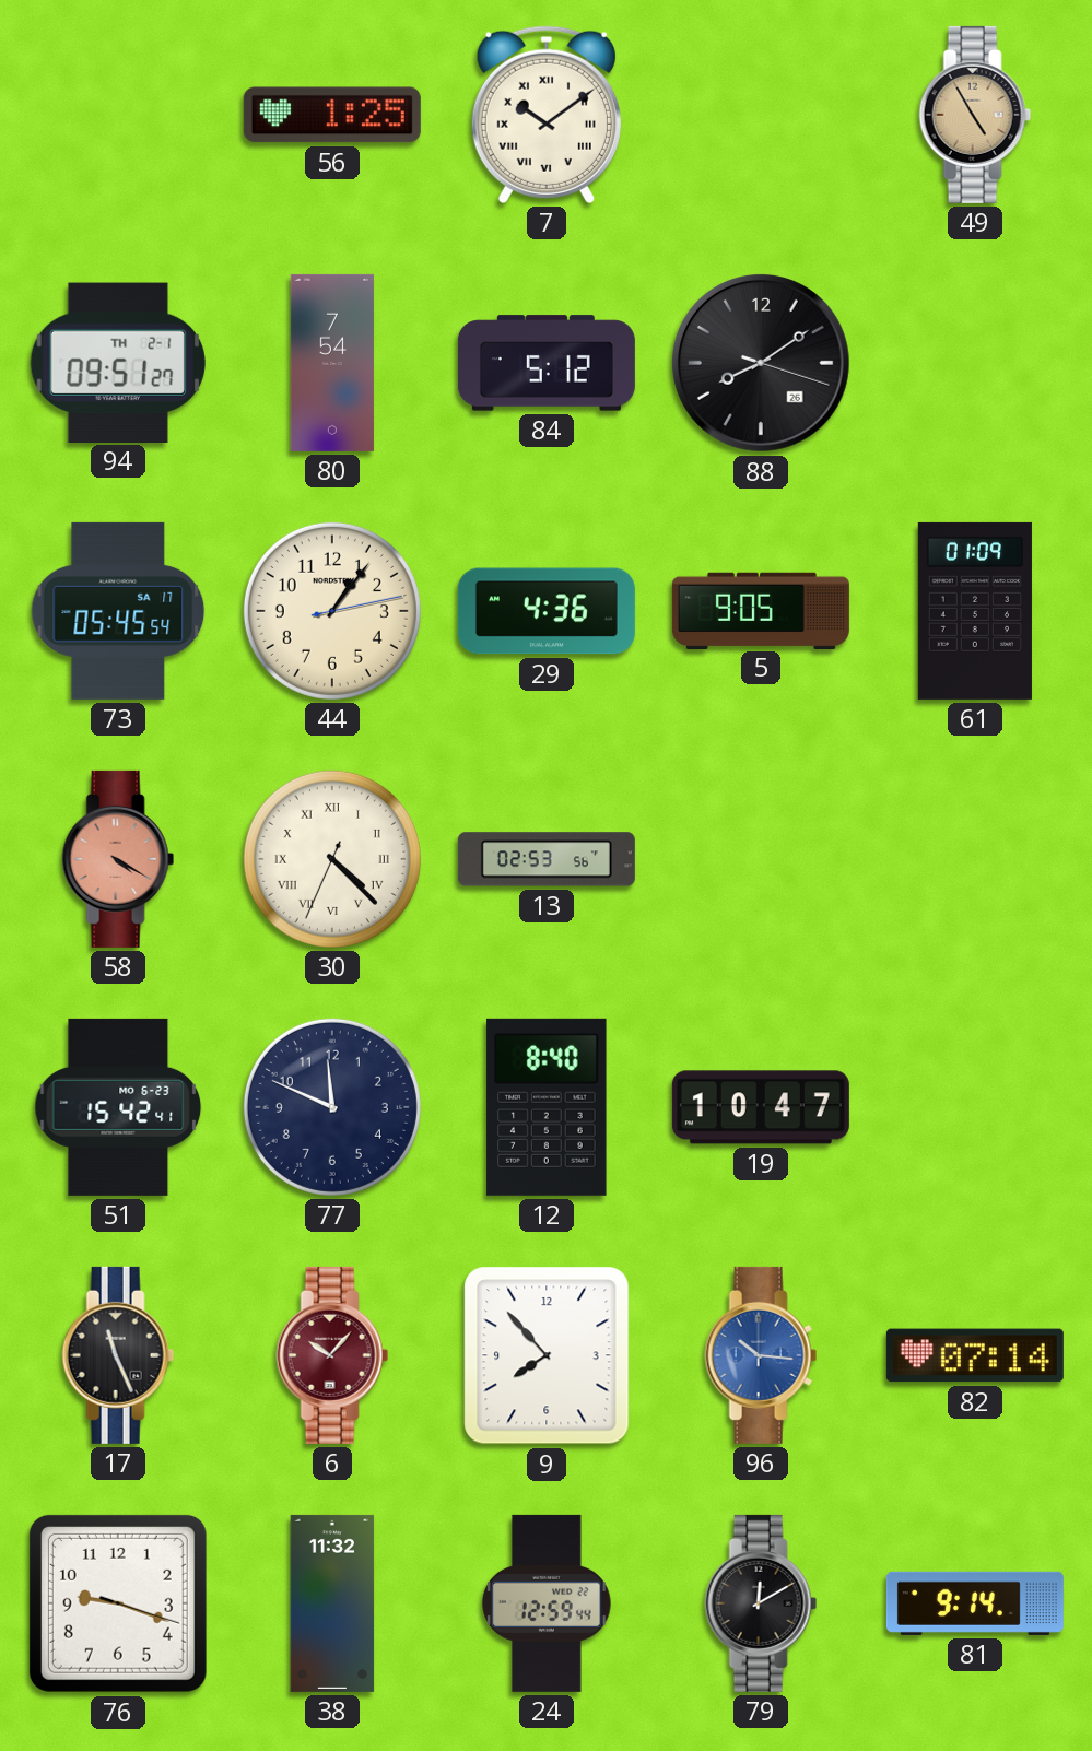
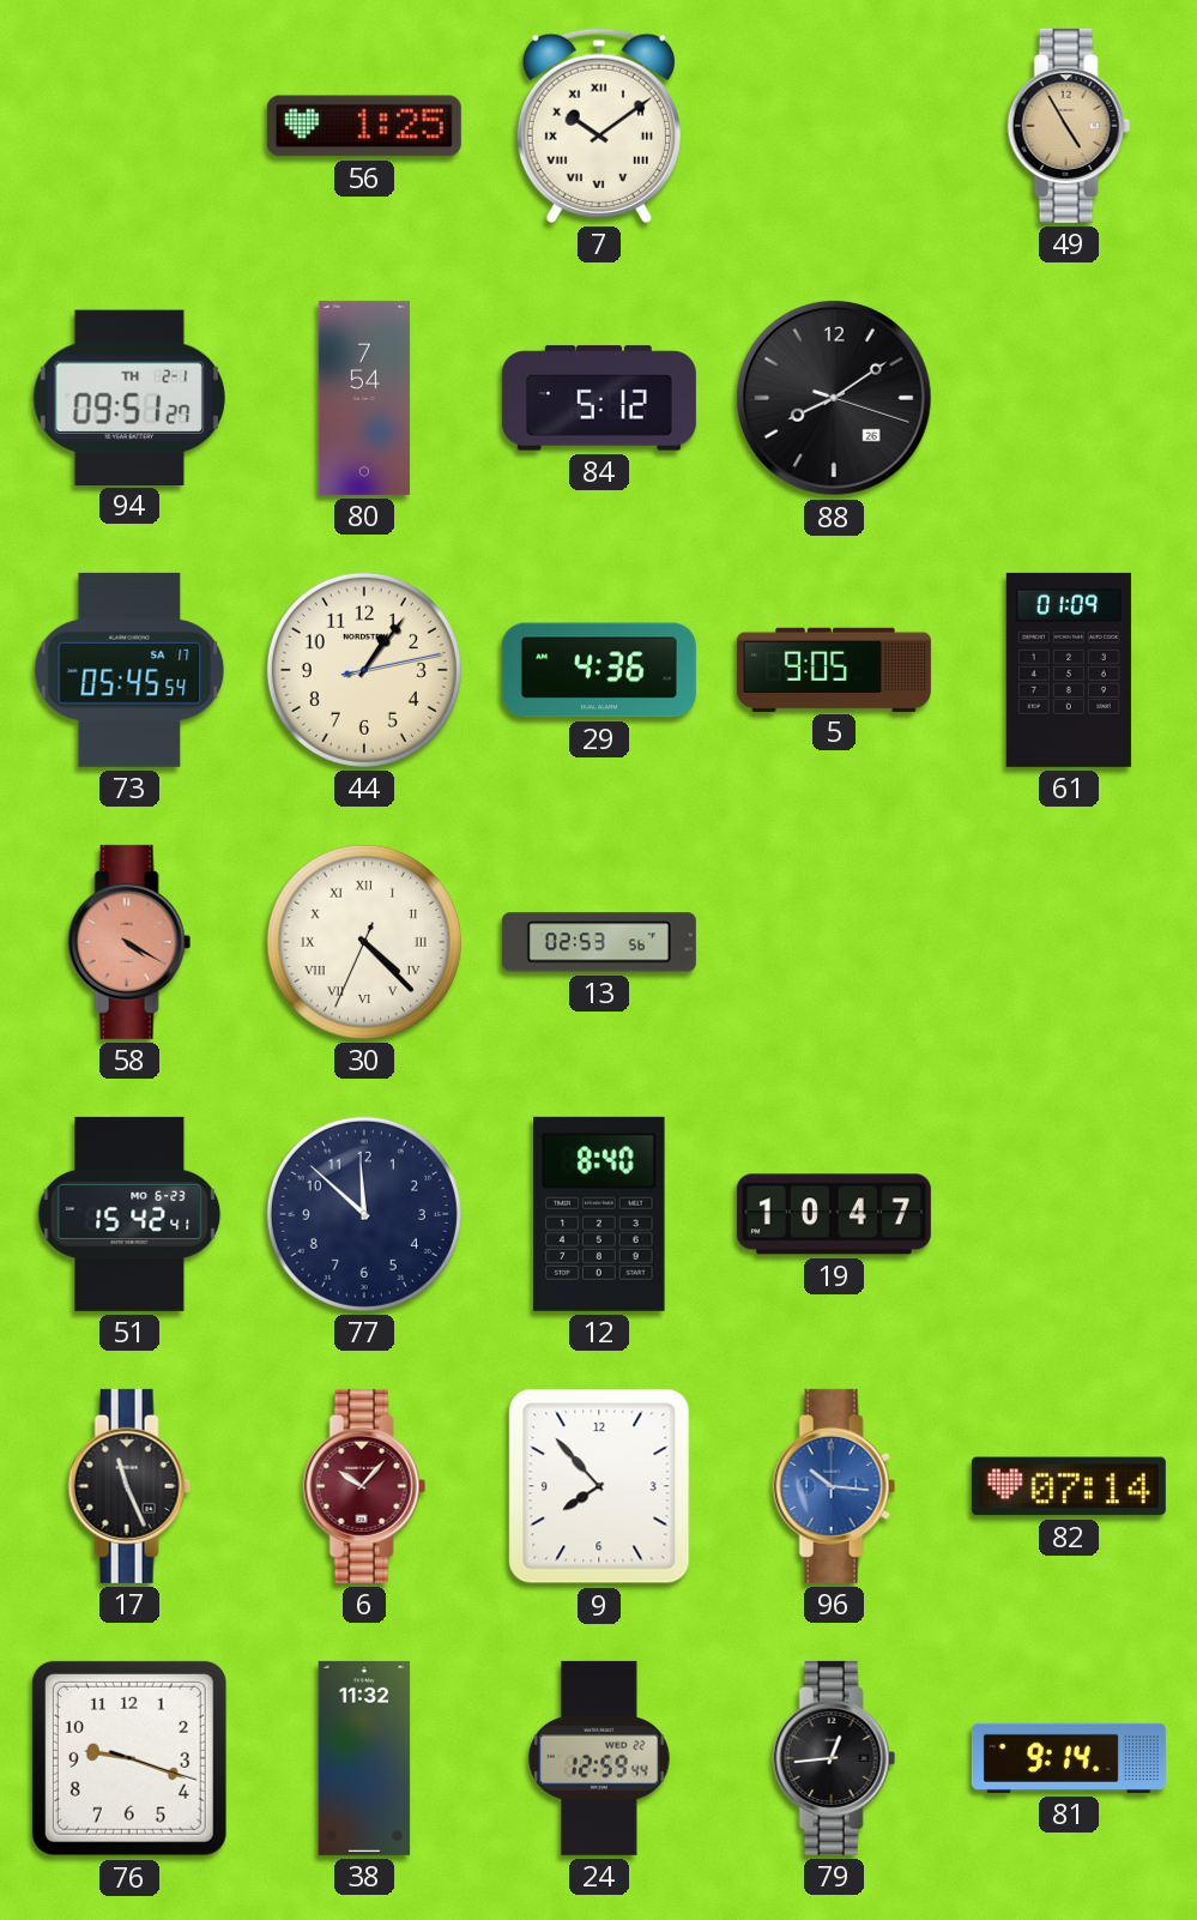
77: 11:49 -> 11:52 (364, 1214)
79: 12:10 -> 12:44 (834, 1758)
